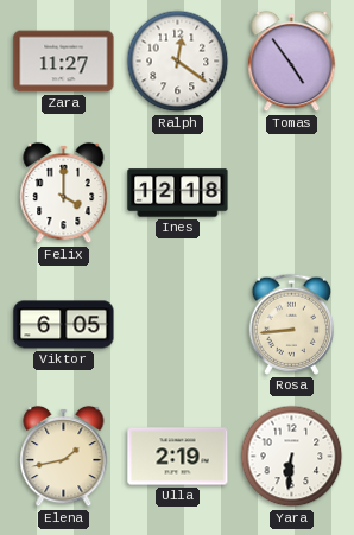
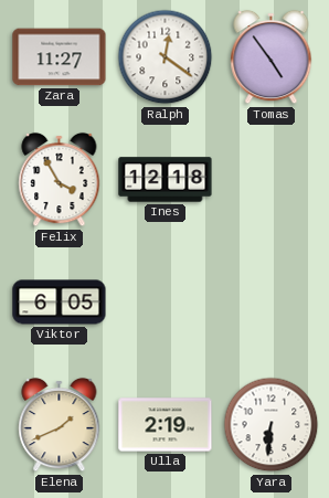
Felix: 4:00 -> 3:55 (60, 180)
Rosa: 8:44 -> none (291, 324)
Elena: 1:43 -> 1:41 (60, 425)
